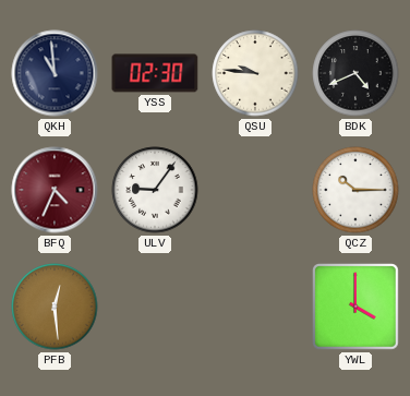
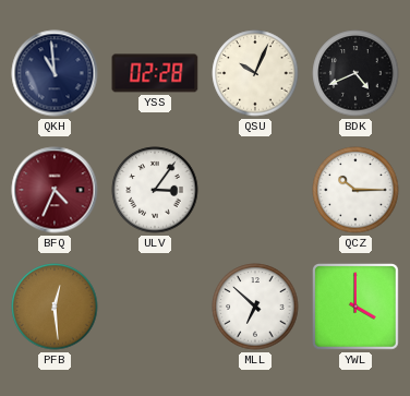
YSS: 02:30 -> 02:28 (155, 73)
QSU: 9:46 -> 10:04 (255, 73)
ULV: 9:06 -> 3:06 (155, 190)
MLL: none -> 6:52 (255, 307)
